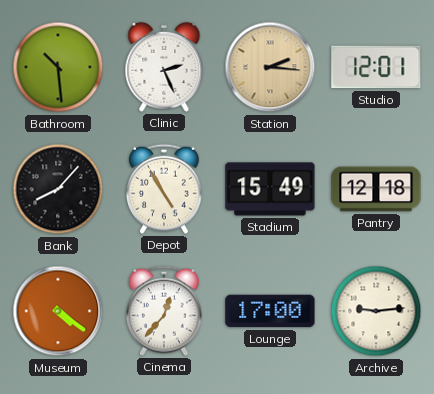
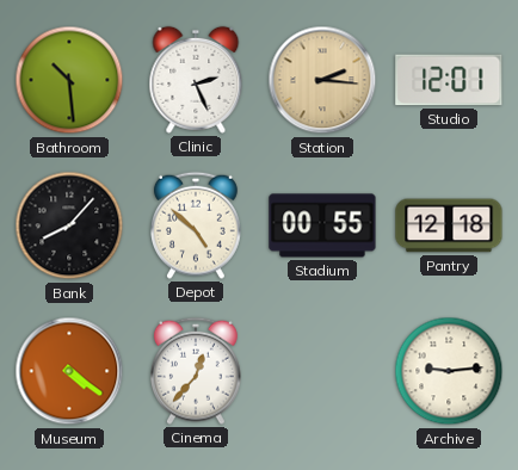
Depot: 4:55 -> 4:52 (197, 225)
Stadium: 15:49 -> 00:55 (322, 225)
Lounge: 17:00 -> none (270, 311)
